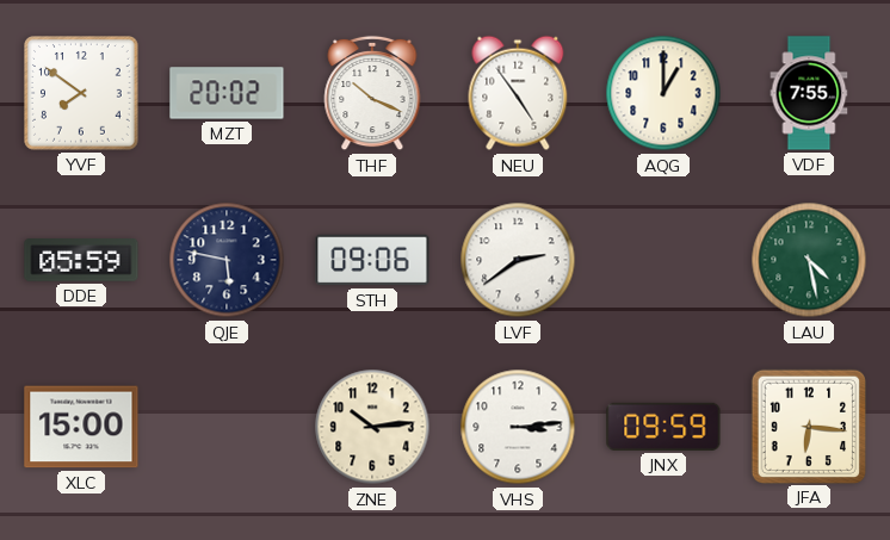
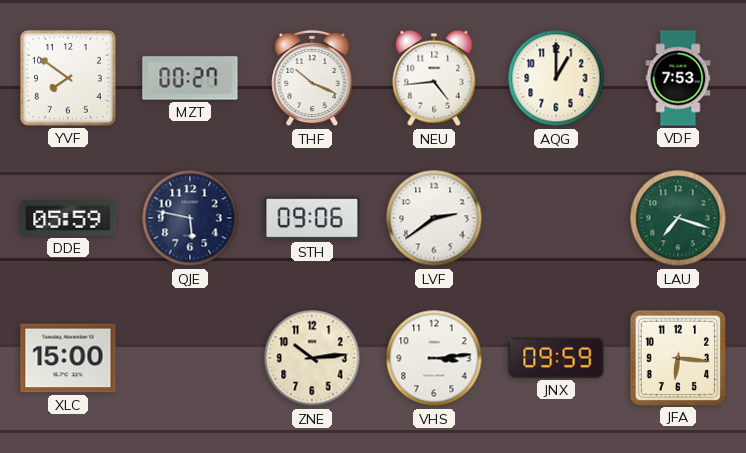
MZT: 20:02 -> 00:27 (190, 78)
NEU: 4:54 -> 4:44 (434, 78)
VDF: 7:55 -> 7:53 (678, 78)
LAU: 4:28 -> 7:18 (678, 218)
